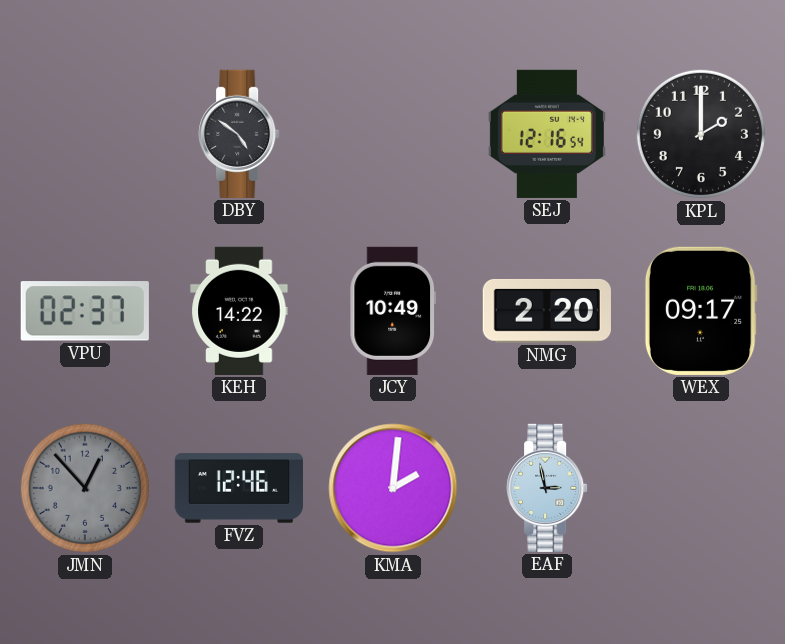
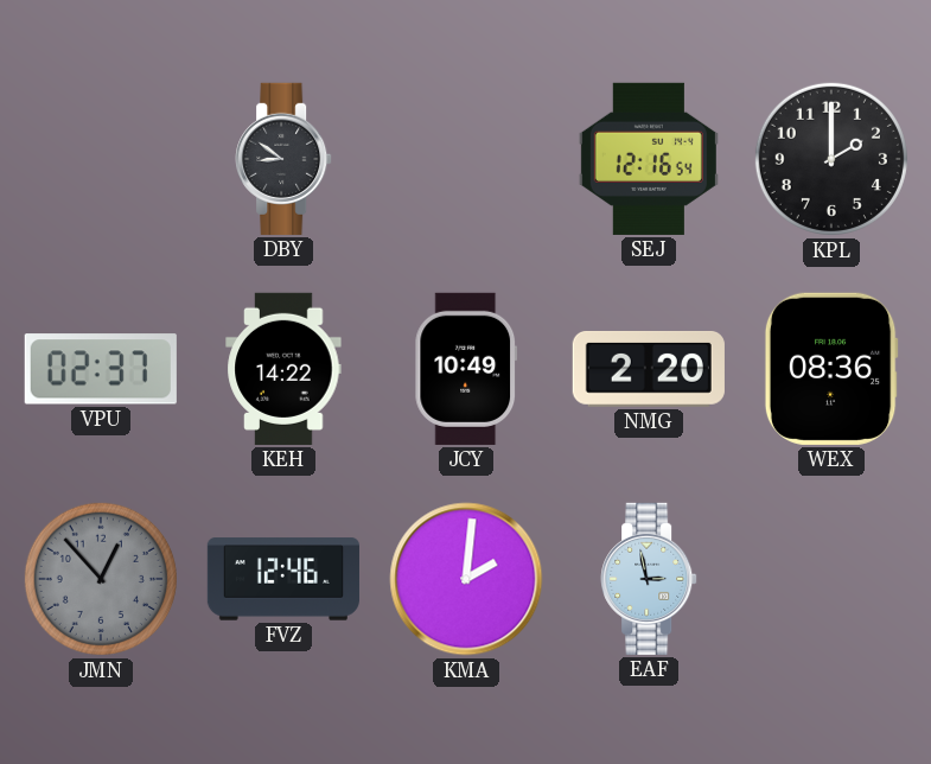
DBY: 4:51 -> 8:51 (283, 159)
WEX: 09:17 -> 08:36 (831, 369)
